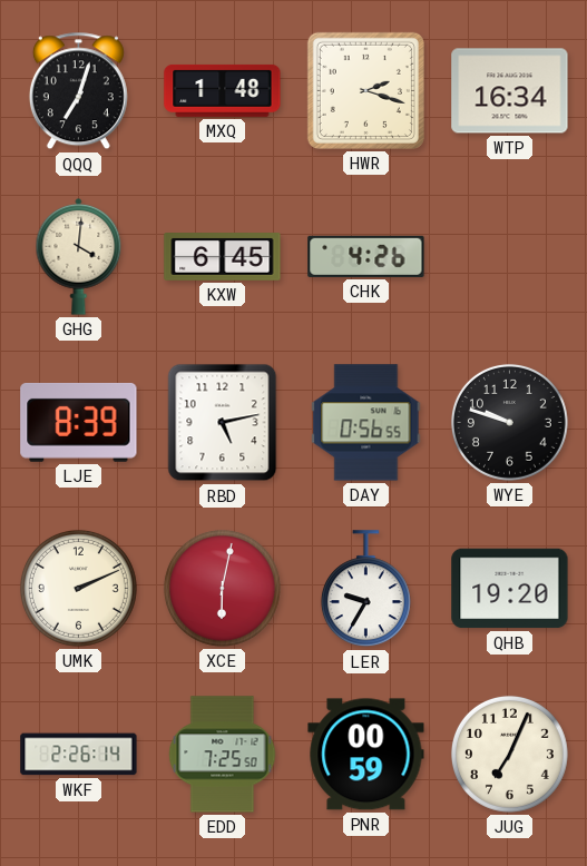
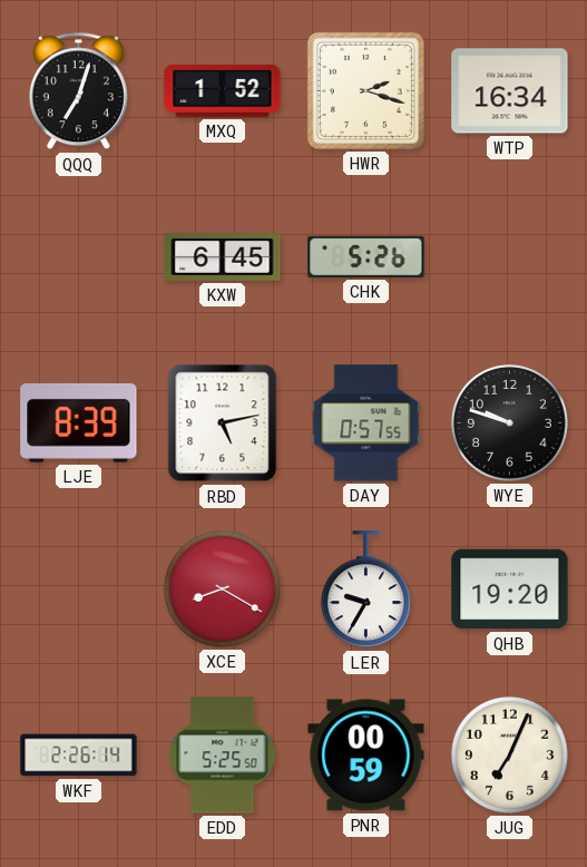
MXQ: 1:48 -> 1:52 (223, 90)
GHG: 4:01 -> none (79, 256)
CHK: 4:26 -> 5:26 (366, 256)
DAY: 0:56 -> 0:57 (366, 423)
UMK: 2:11 -> none (78, 588)
XCE: 6:02 -> 8:20 (222, 588)
EDD: 7:25 -> 5:25 (223, 756)
